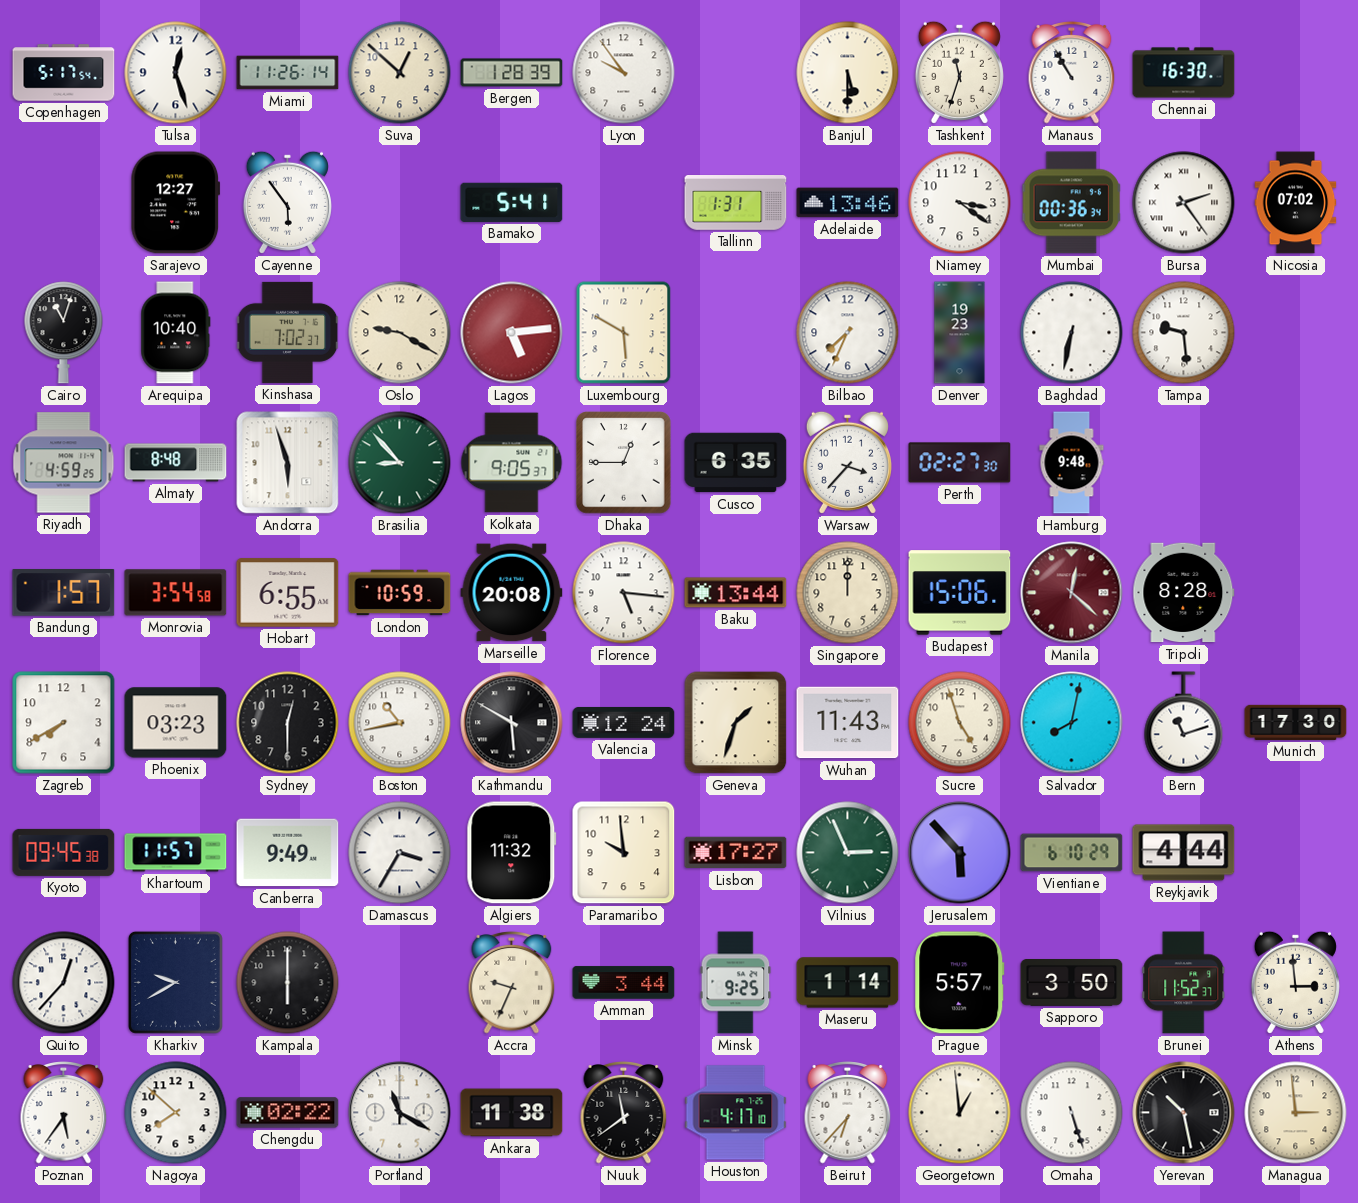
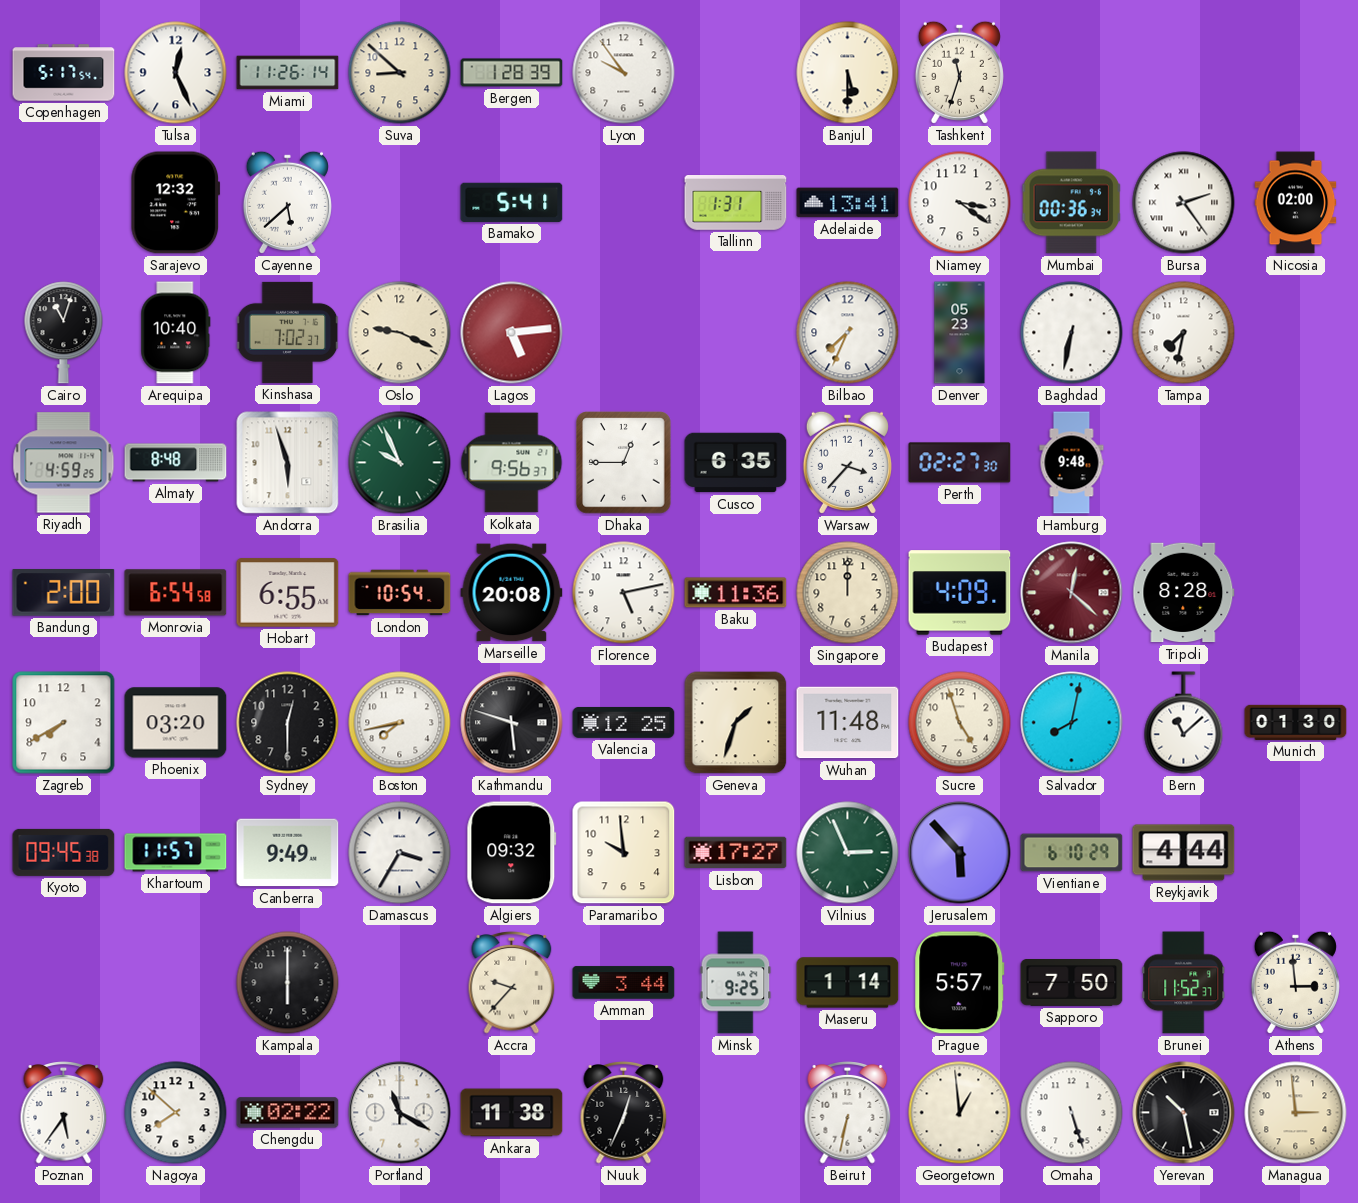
Tulsa: 12:27 -> 12:26 (176, 73)
Suva: 12:52 -> 8:52 (400, 73)
Manaus: 10:55 -> none (1072, 73)
Chennai: 16:30 -> none (1184, 73)
Sarajevo: 12:27 -> 12:32 (176, 203)
Cayenne: 5:54 -> 5:38 (287, 202)
Adelaide: 13:46 -> 13:41 (848, 203)
Nicosia: 07:02 -> 02:00 (1296, 203)
Oslo: 9:20 -> 9:19 (400, 333)
Luxembourg: 5:50 -> none (624, 333)
Denver: 19:23 -> 05:23 (960, 333)
Tampa: 9:29 -> 7:32 (1184, 333)
Brasilia: 8:53 -> 9:56 (400, 463)
Kolkata: 9:05 -> 9:56 (512, 463)
Bandung: 1:57 -> 2:00 (64, 593)
Monrovia: 3:54 -> 6:54 (176, 593)
London: 10:59 -> 10:54 (400, 593)
Florence: 5:16 -> 5:13 (624, 593)
Baku: 13:44 -> 11:36 (736, 593)
Budapest: 15:06 -> 4:09 (960, 593)
Phoenix: 03:23 -> 03:20 (176, 723)
Boston: 10:43 -> 7:43 (400, 723)
Kathmandu: 5:50 -> 5:48 (512, 723)
Valencia: 12:24 -> 12:25 (624, 722)
Wuhan: 11:43 -> 11:48 (848, 723)
Bern: 11:12 -> 11:08 (1184, 723)
Munich: 17:30 -> 01:30 (1296, 722)
Algiers: 11:32 -> 09:32 (512, 853)
Quito: 12:37 -> none (64, 983)
Kharkiv: 9:40 -> none (175, 982)
Accra: 9:34 -> 9:37 (512, 983)
Sapporo: 3:50 -> 7:50 (1072, 983)
Nuuk: 11:39 -> 12:34 (624, 1113)
Houston: 4:17 -> none (736, 1113)
Beirut: 6:37 -> 6:32 (848, 1113)
